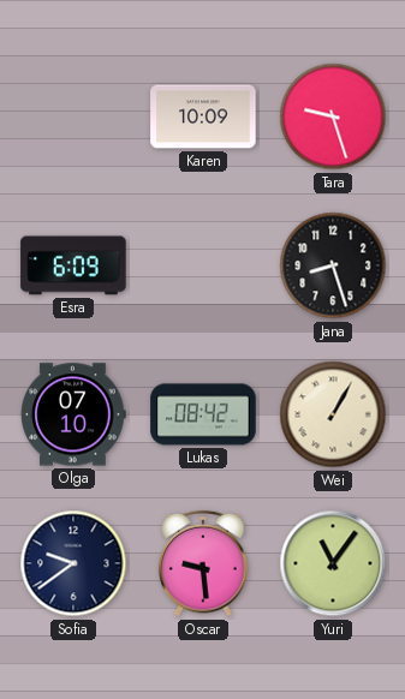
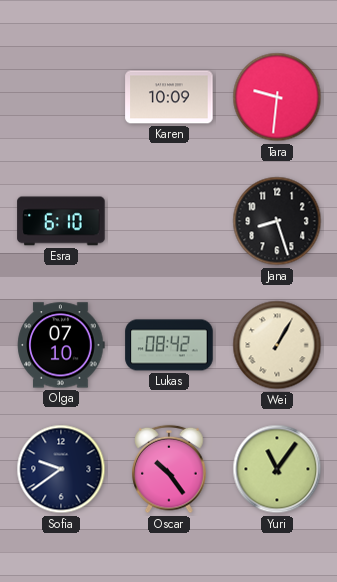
Tara: 9:27 -> 9:31 (277, 97)
Esra: 6:09 -> 6:10 (61, 221)
Oscar: 9:29 -> 10:24 (169, 469)
